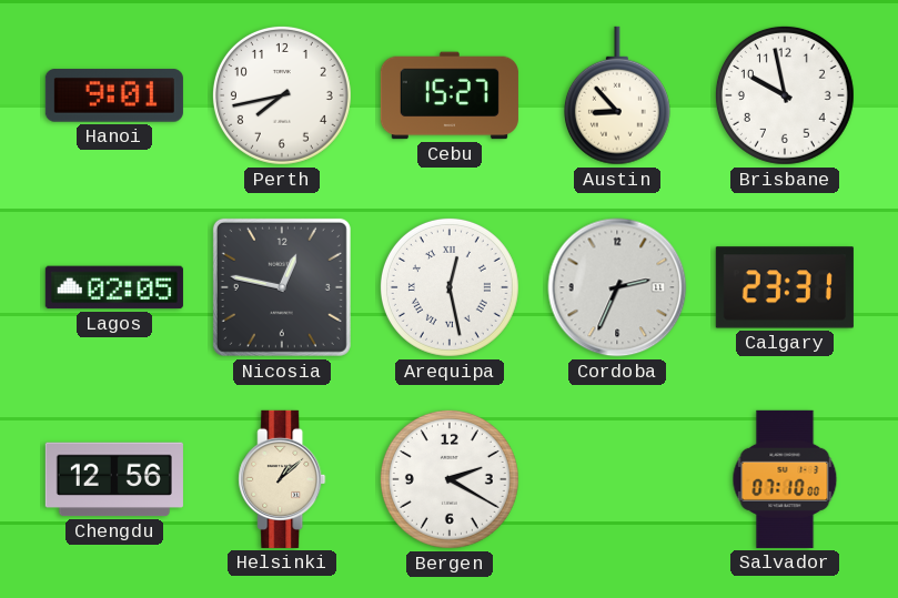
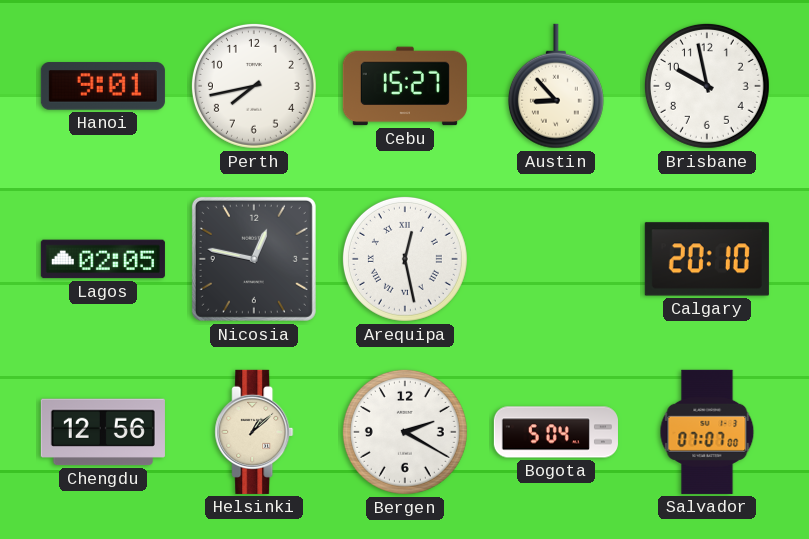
Cordoba: 2:34 -> none (617, 287)
Calgary: 23:31 -> 20:10 (707, 259)
Bogota: none -> 5:04 (556, 432)
Salvador: 07:10 -> 07:07 (707, 432)
